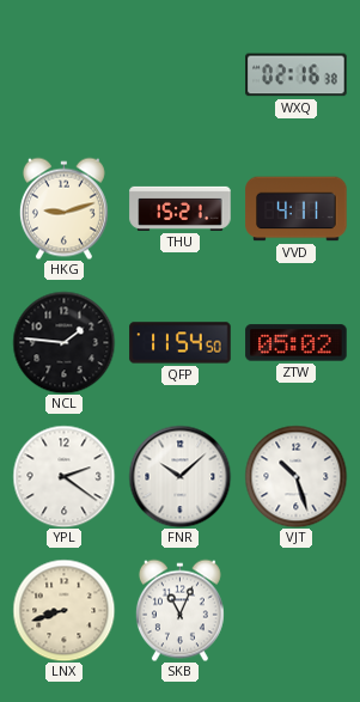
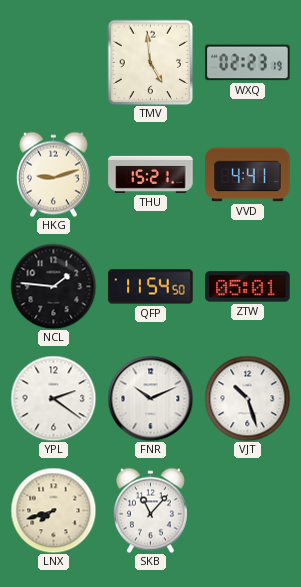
TMV: none -> 4:59 (150, 62)
WXQ: 02:16 -> 02:23 (248, 63)
VVD: 4:11 -> 4:41 (248, 175)
ZTW: 05:02 -> 05:01 (248, 287)
FNR: 10:08 -> 10:11 (150, 398)
LNX: 8:42 -> 7:42 (53, 510)
SKB: 11:04 -> 11:07 (150, 510)
